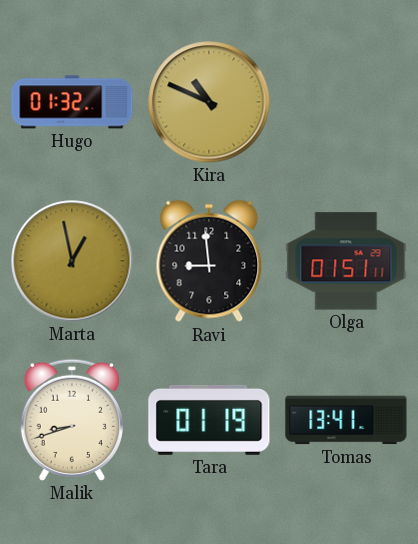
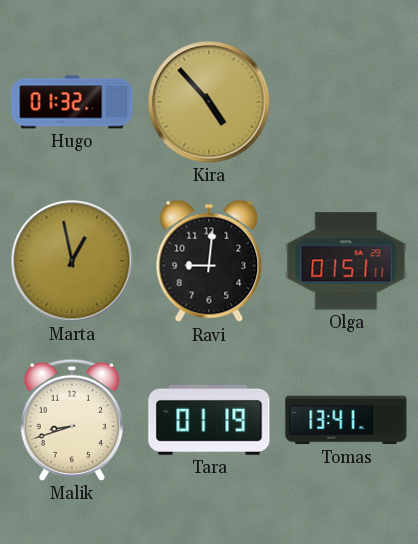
Kira: 10:49 -> 4:53 (209, 102)
Ravi: 8:59 -> 9:01 (209, 261)
